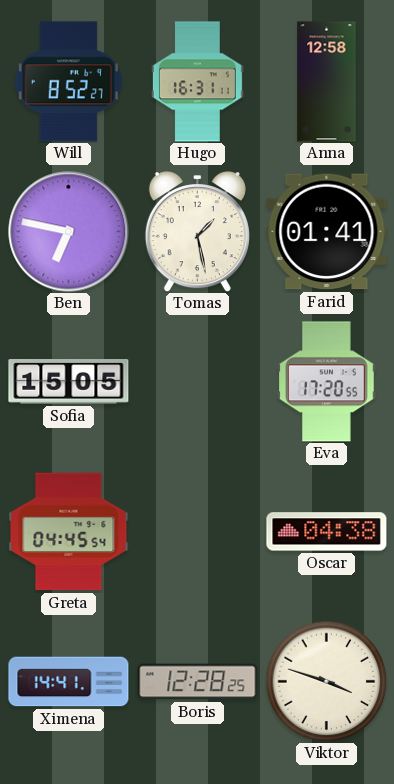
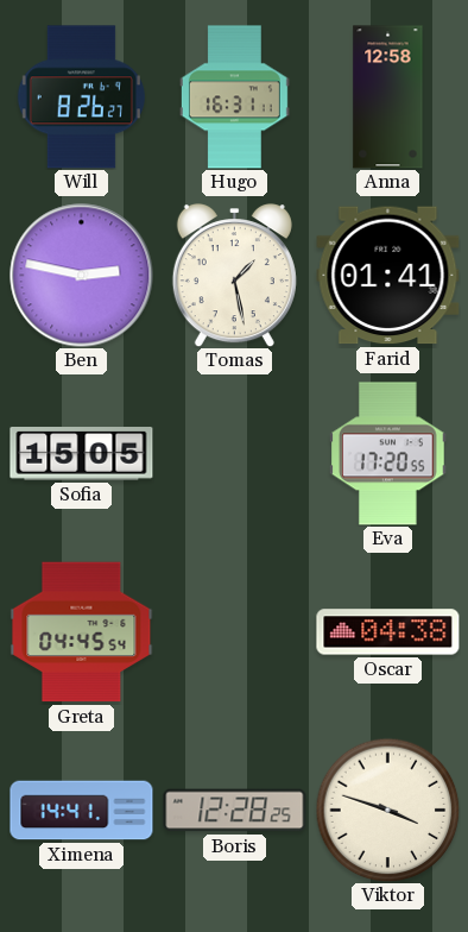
Will: 8:52 -> 8:26 (81, 97)
Ben: 6:47 -> 2:47 (82, 276)
